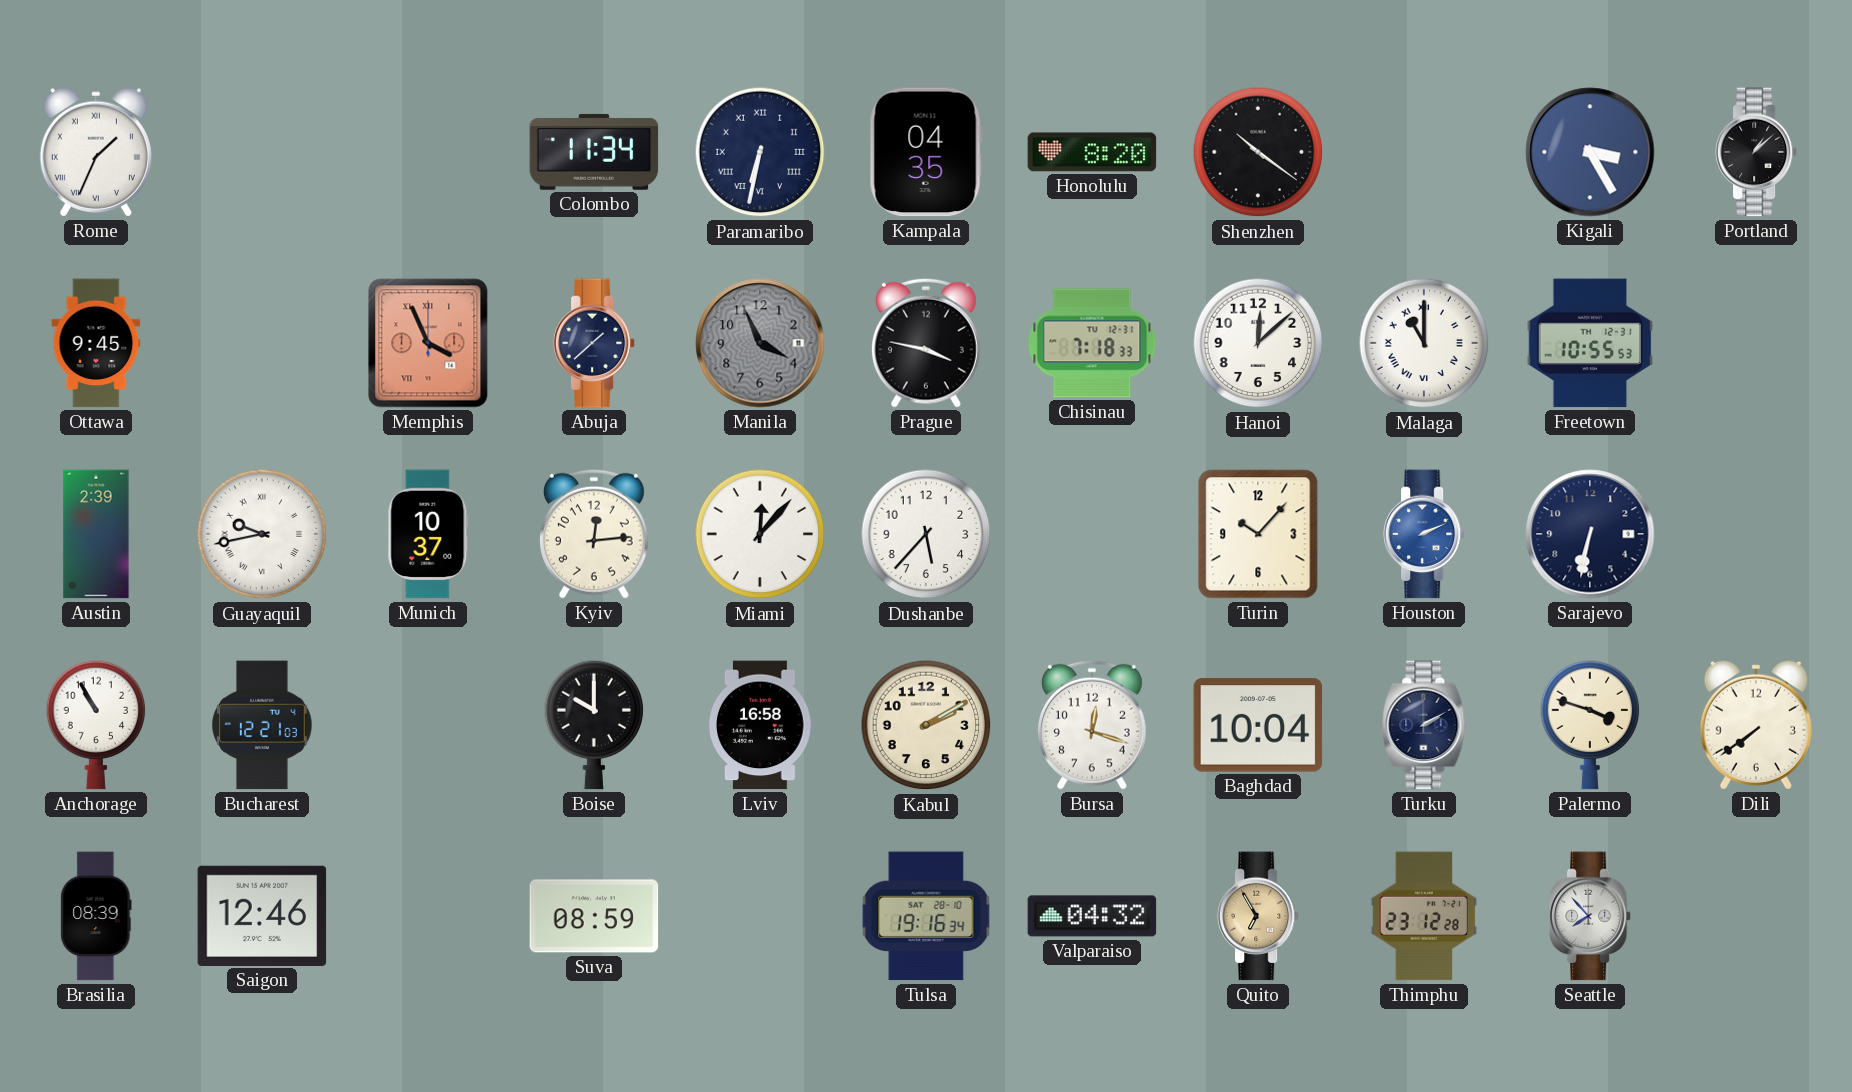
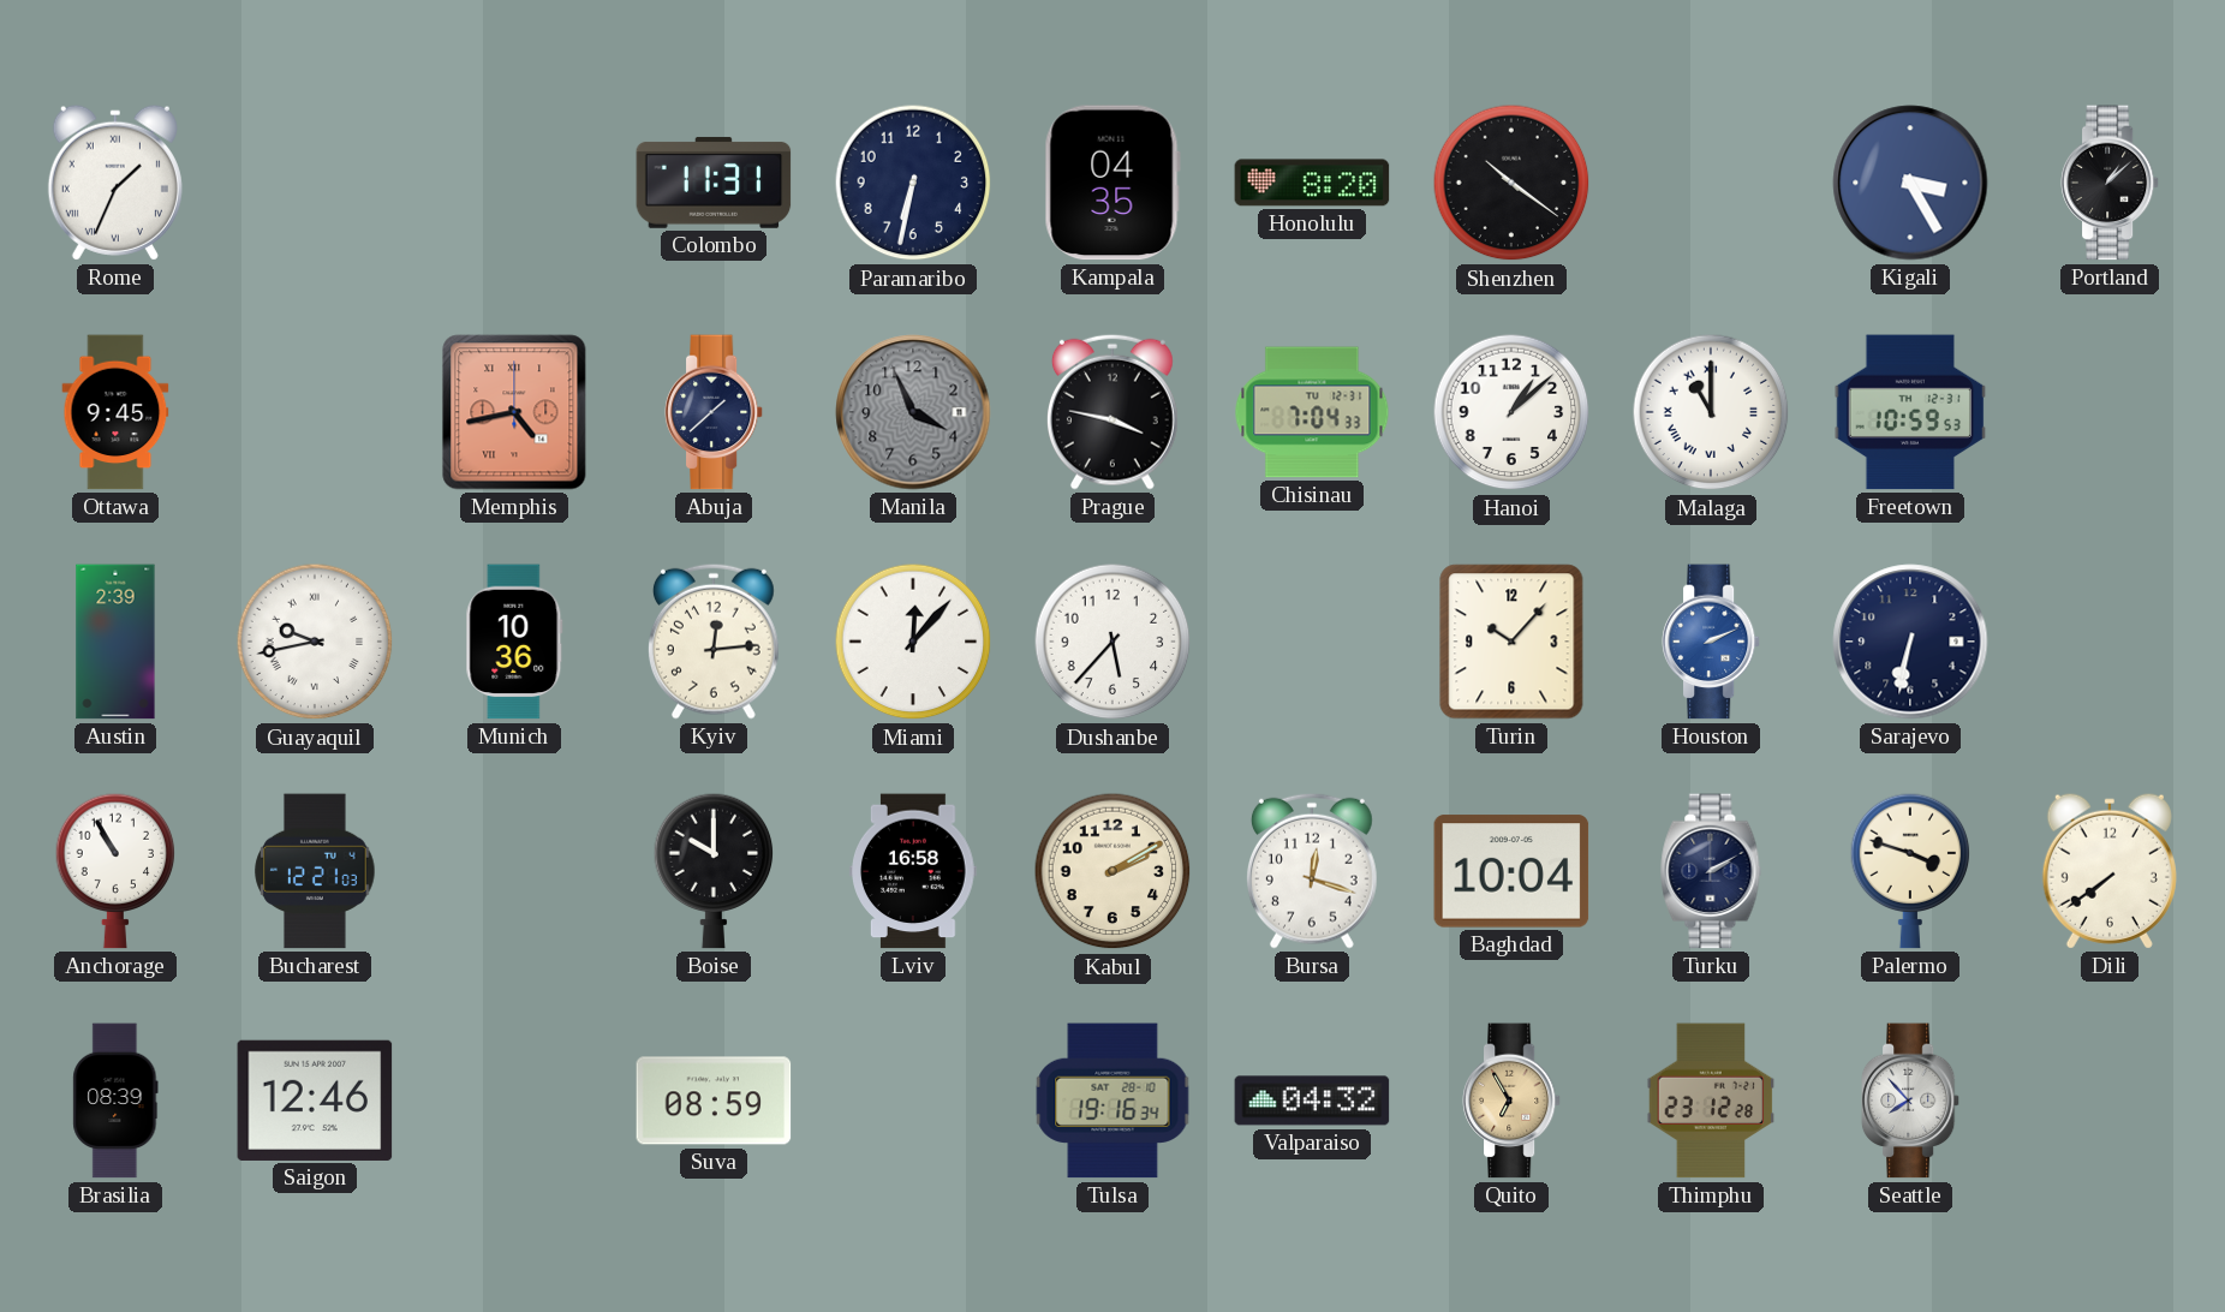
Colombo: 11:34 -> 11:31 (714, 183)
Paramaribo numerals: Roman -> Arabic (913, 183)
Memphis: 3:56 -> 4:43 (514, 412)
Chisinau: 7:18 -> 7:04 (1312, 412)
Hanoi: 12:08 -> 1:08 (1511, 412)
Freetown: 10:55 -> 10:59 (1910, 412)
Munich: 10:37 -> 10:36 (514, 642)
